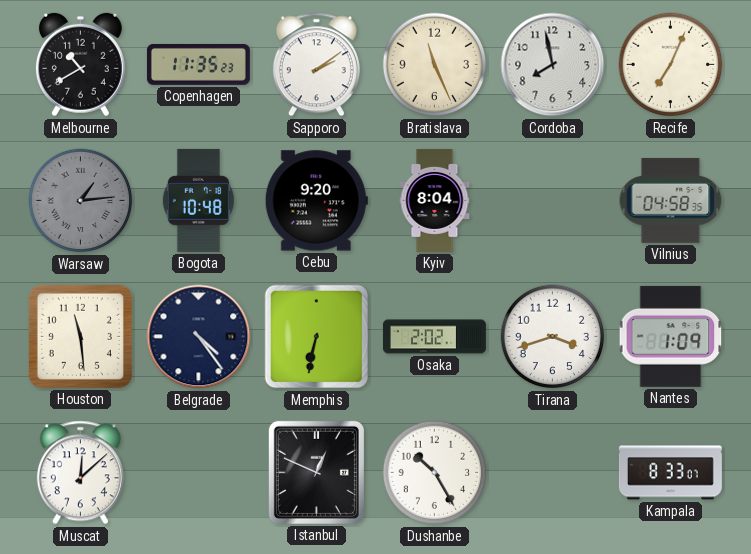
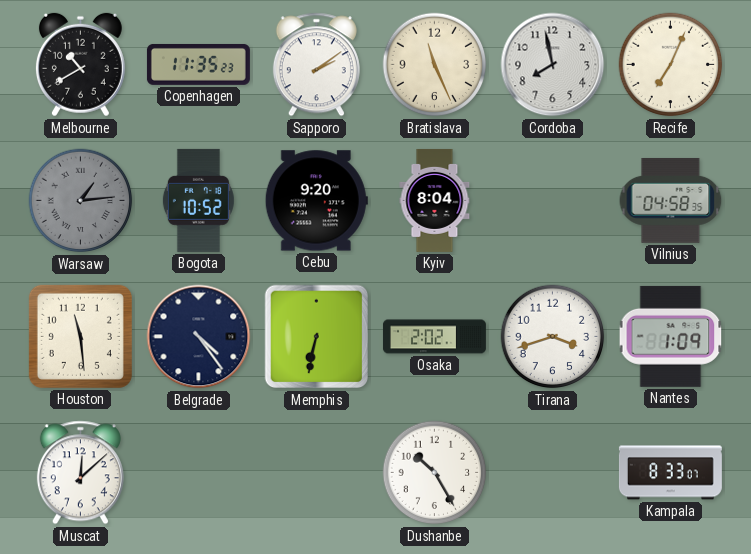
Bogota: 10:48 -> 10:52 (198, 200)
Istanbul: 12:49 -> none (316, 472)
